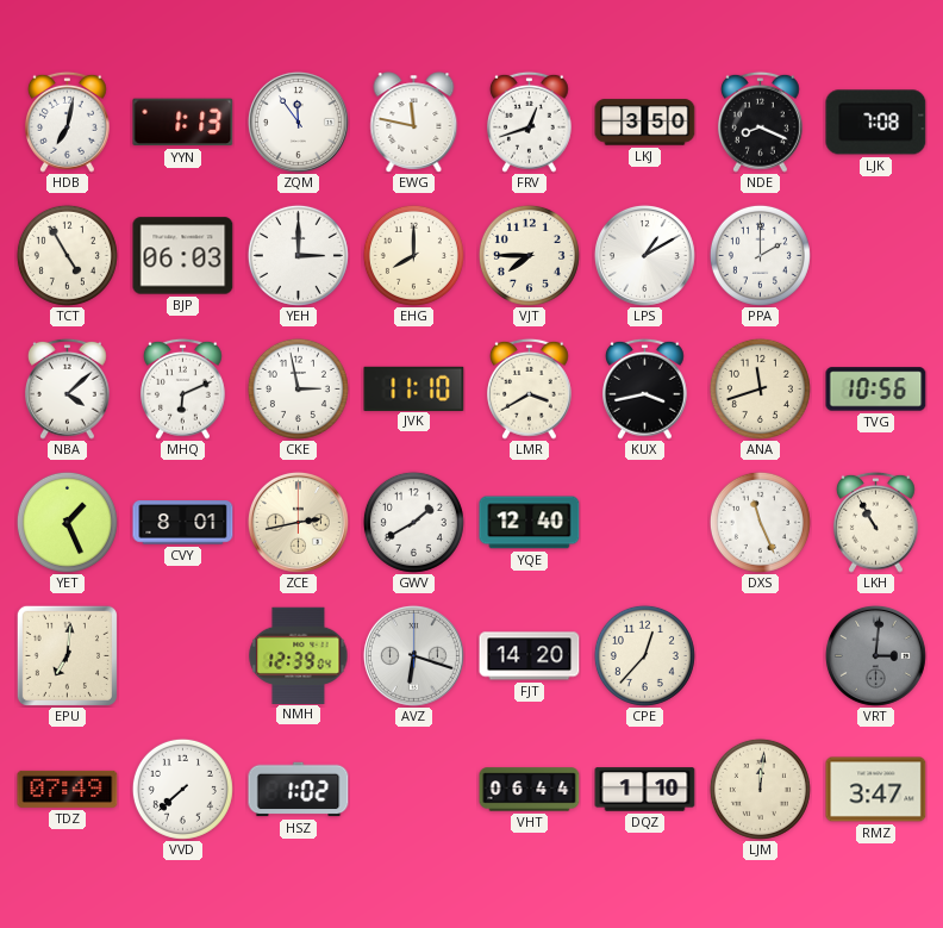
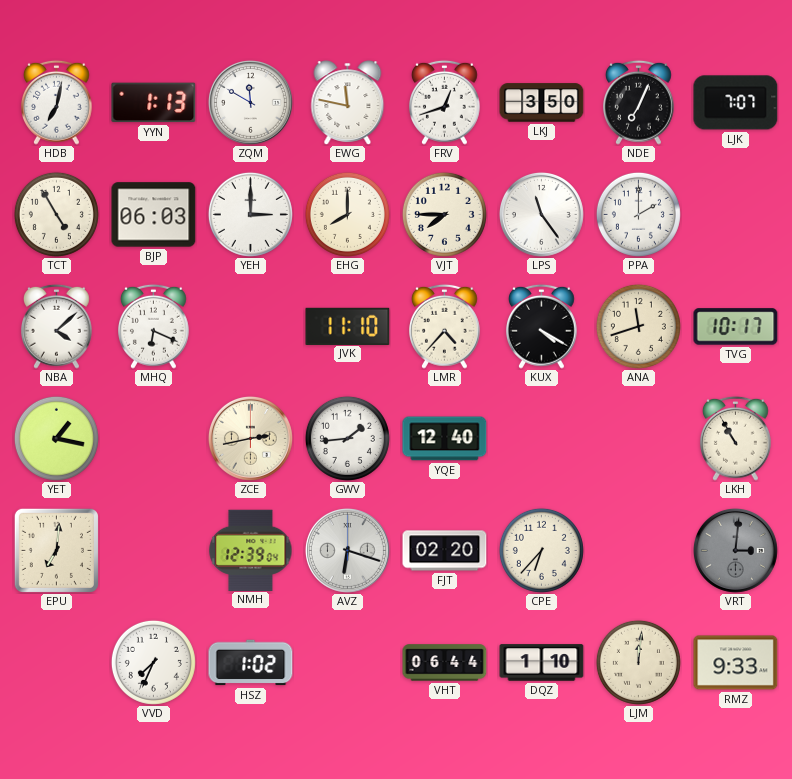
ZQM: 11:54 -> 11:50 (250, 102)
NDE: 8:19 -> 7:04 (639, 102)
LJK: 7:08 -> 7:07 (736, 103)
LPS: 1:10 -> 11:24 (541, 214)
MHQ: 6:11 -> 6:19 (154, 326)
CKE: 2:58 -> none (298, 388)
LMR: 3:40 -> 4:37 (445, 326)
KUX: 3:43 -> 4:20 (542, 326)
TVG: 10:56 -> 10:17 (736, 327)
YET: 1:26 -> 1:17 (56, 438)
CVY: 8:01 -> none (183, 523)
GWV: 1:40 -> 1:44 (347, 438)
DXS: 11:26 -> none (760, 522)
FJT: 14:20 -> 02:20 (445, 551)
CPE: 12:37 -> 6:37 (541, 550)
TDZ: 07:49 -> none (68, 789)
VVD: 7:38 -> 7:34 (153, 662)
RMZ: 3:47 -> 9:33 (736, 663)
